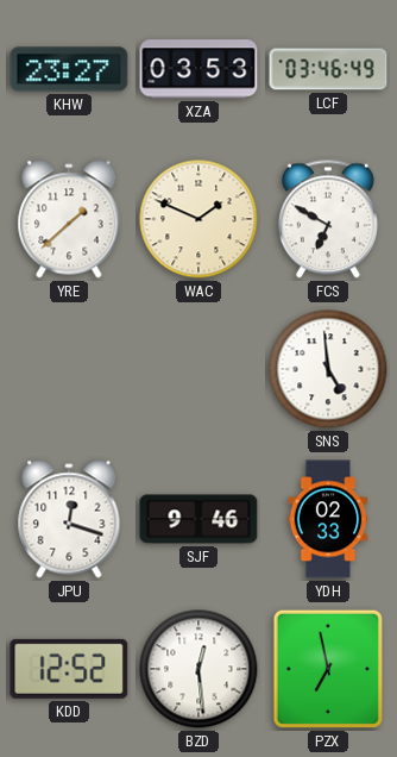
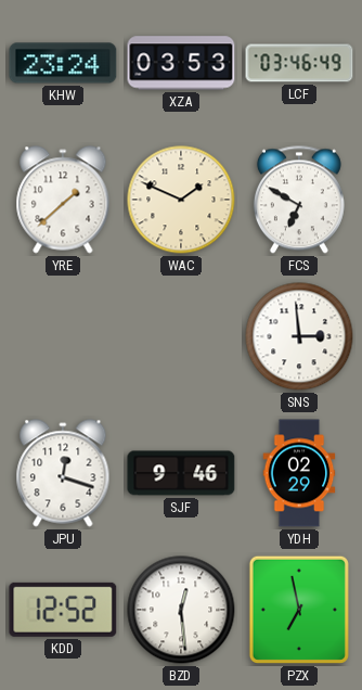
KHW: 23:27 -> 23:24 (63, 63)
SNS: 4:59 -> 2:59 (299, 336)
YDH: 02:33 -> 02:29 (299, 473)
